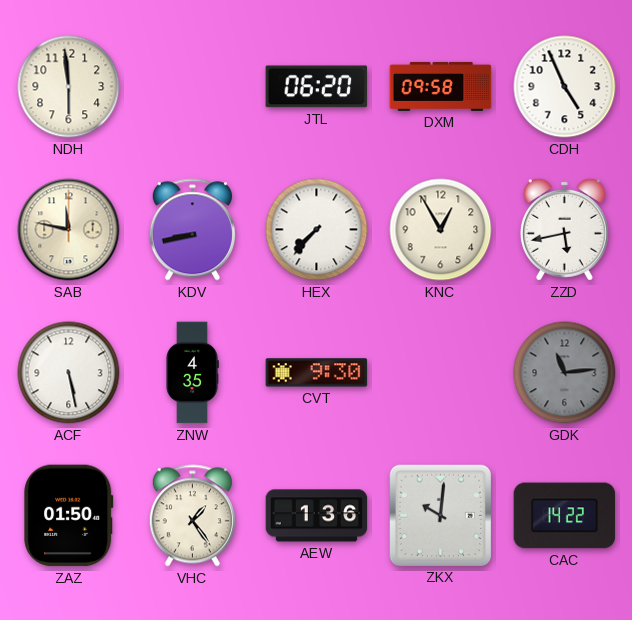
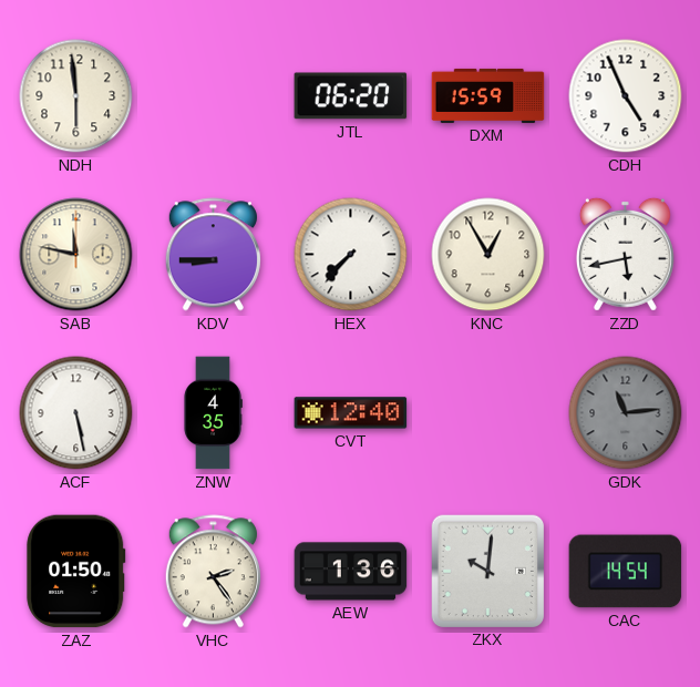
DXM: 09:58 -> 15:59 (488, 95)
KDV: 8:43 -> 8:45 (213, 255)
CVT: 9:30 -> 12:40 (351, 413)
VHC: 1:24 -> 2:24 (213, 572)
CAC: 14:22 -> 14:54 (626, 572)
